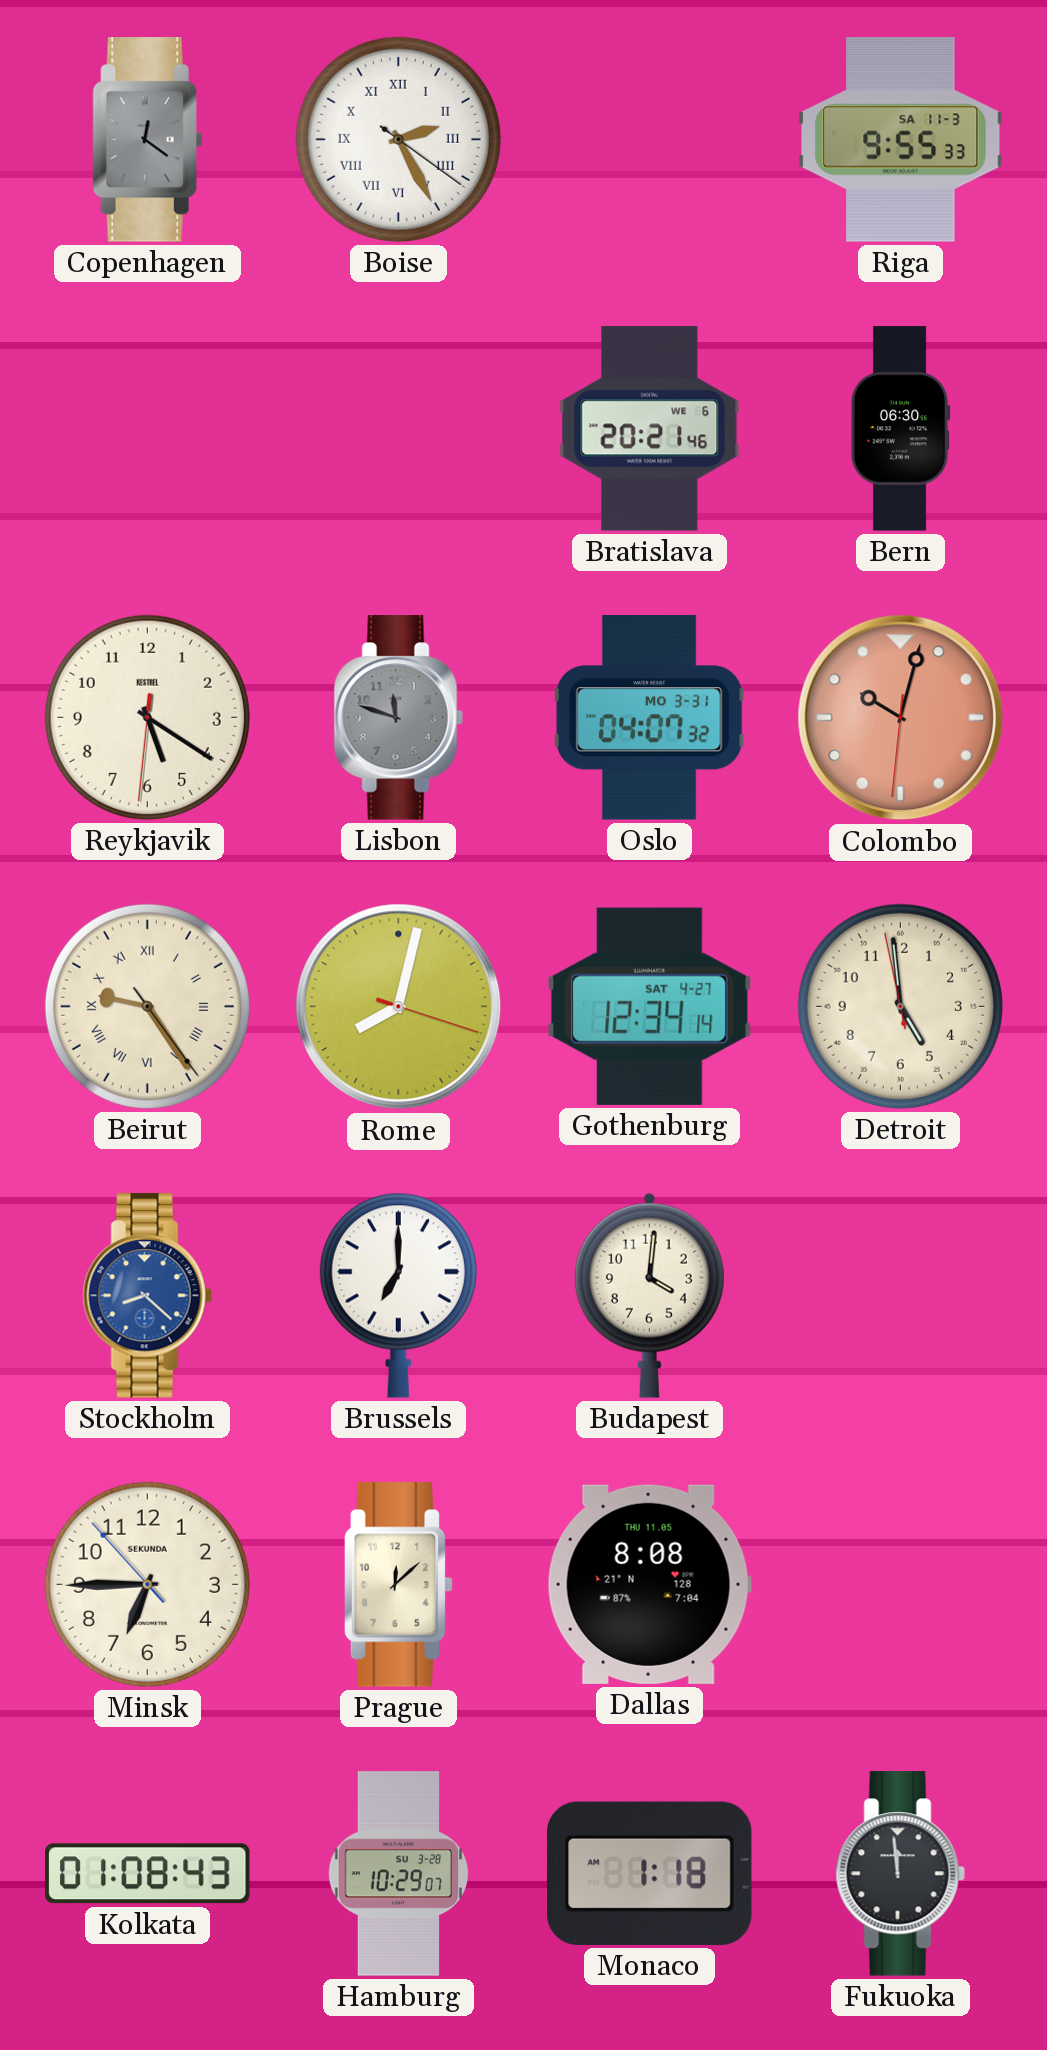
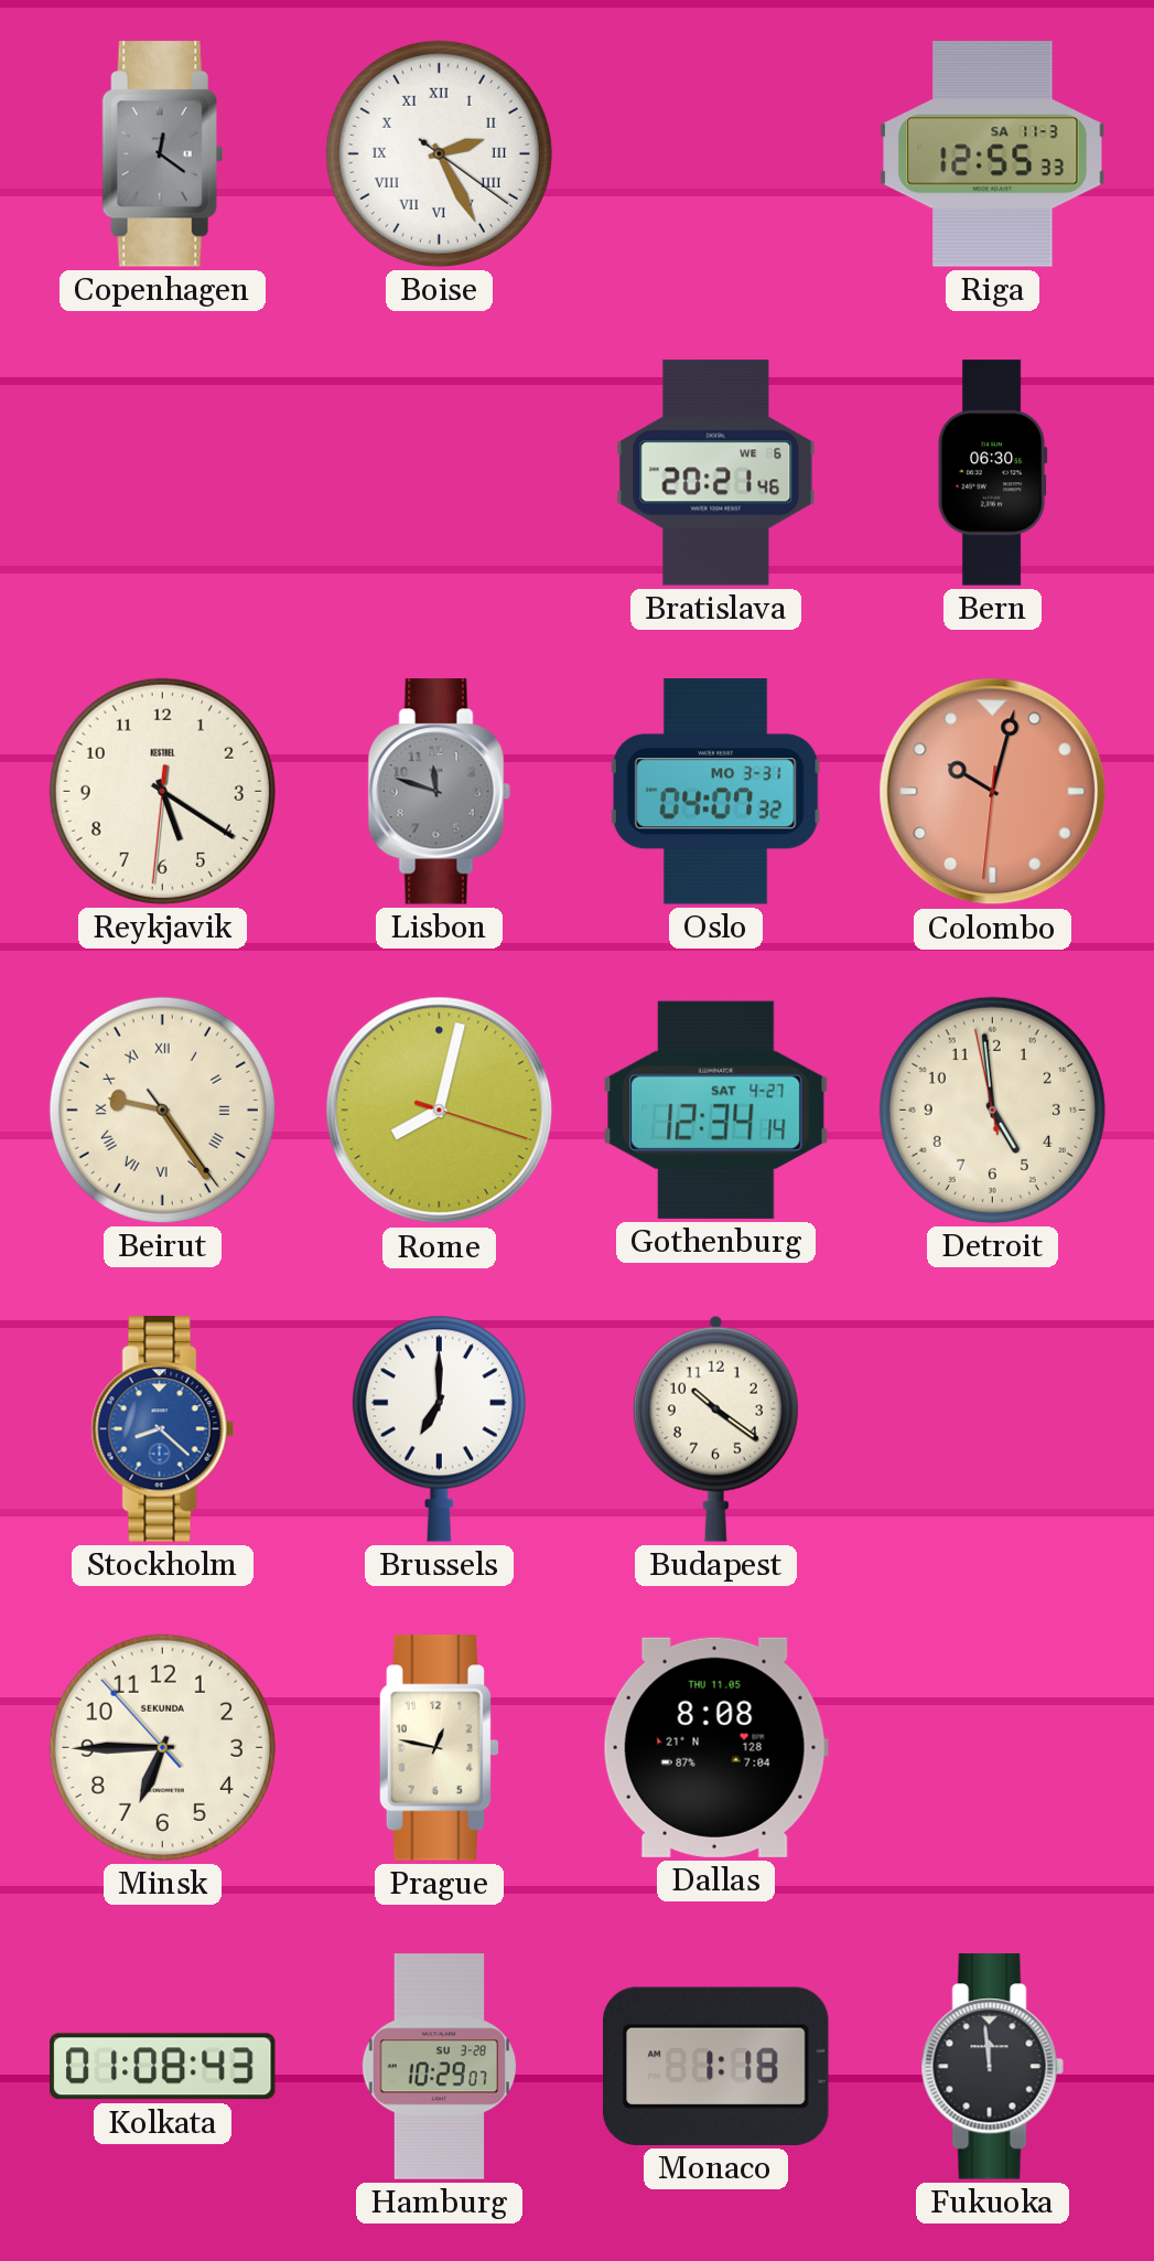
Riga: 9:55 -> 12:55 (993, 154)
Budapest: 4:01 -> 10:21 (715, 1428)
Prague: 12:08 -> 12:47 (439, 1748)
